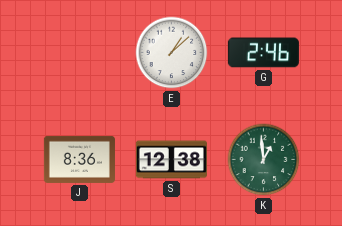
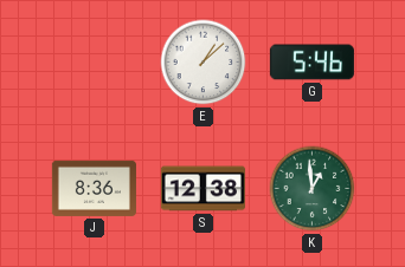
G: 2:46 -> 5:46 (311, 63)
